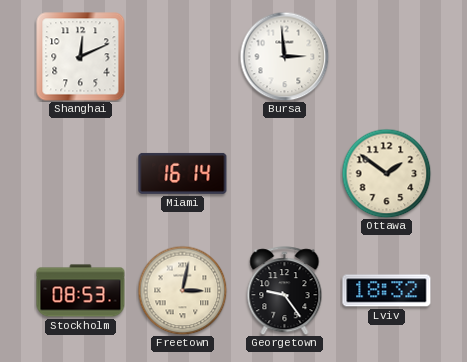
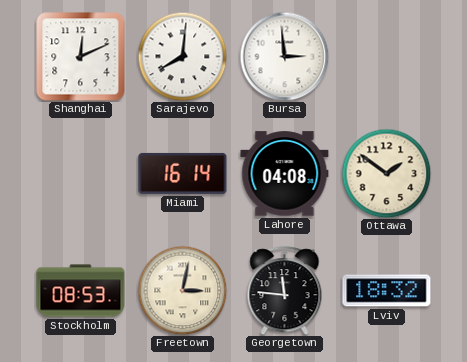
Sarajevo: none -> 8:01 (182, 56)
Lahore: none -> 04:08 (285, 174)
Georgetown: 9:24 -> 11:46 (285, 291)
